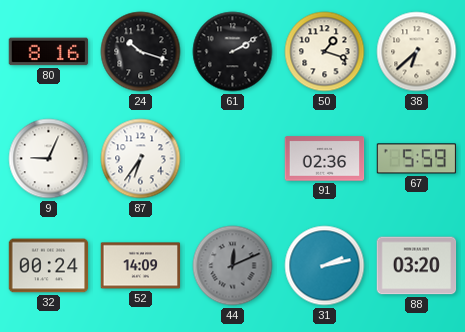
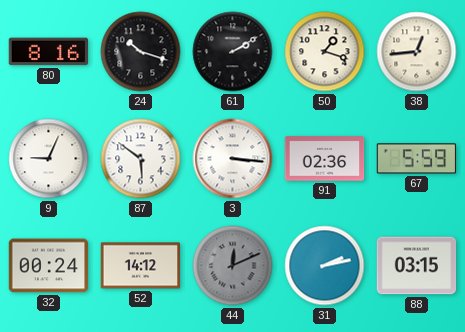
38: 6:38 -> 12:44 (417, 52)
87: 6:36 -> 5:51 (141, 159)
3: none -> 3:16 (233, 159)
52: 14:09 -> 14:12 (141, 266)
88: 03:20 -> 03:15 (417, 266)
